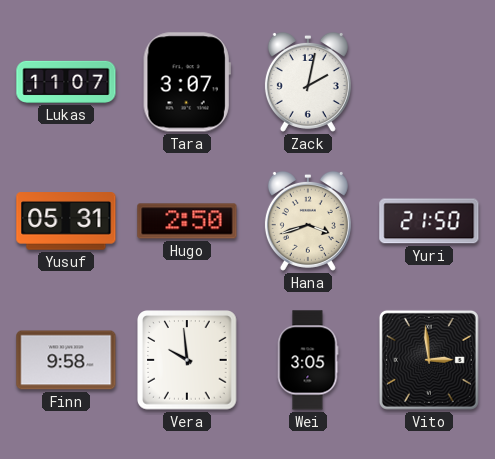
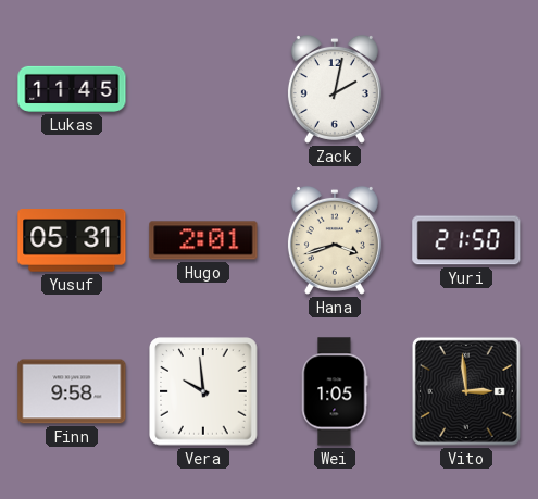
Lukas: 11:07 -> 11:45 (72, 89)
Tara: 3:07 -> none (187, 82)
Hugo: 2:50 -> 2:01 (203, 240)
Wei: 3:05 -> 1:05 (335, 391)
